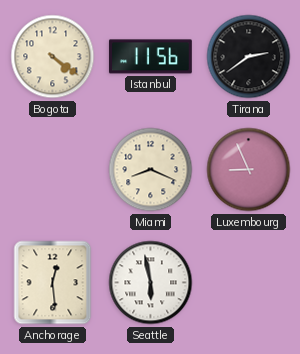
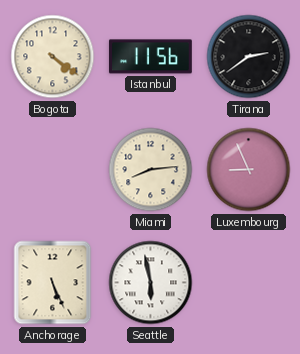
Miami: 8:19 -> 8:14 (151, 170)
Anchorage: 12:29 -> 5:26 (53, 283)
